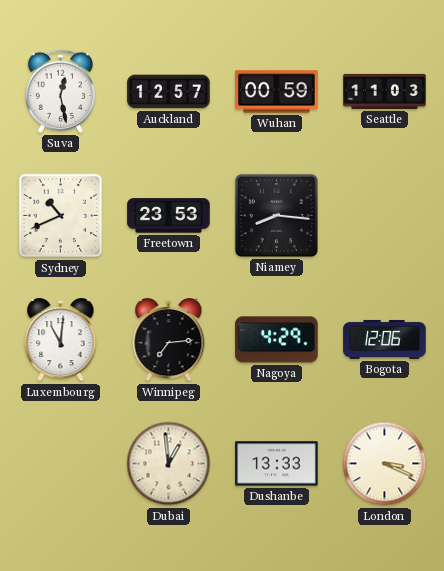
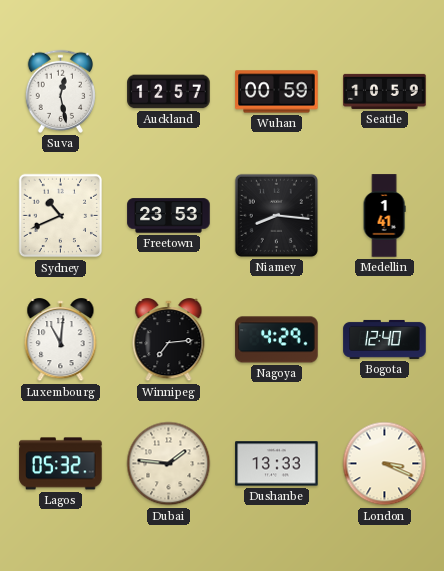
Seattle: 11:03 -> 10:59 (385, 91)
Medellin: none -> 1:41 (384, 216)
Bogota: 12:06 -> 12:40 (385, 339)
Lagos: none -> 05:32 (61, 464)
Dubai: 12:59 -> 1:46 (169, 464)
